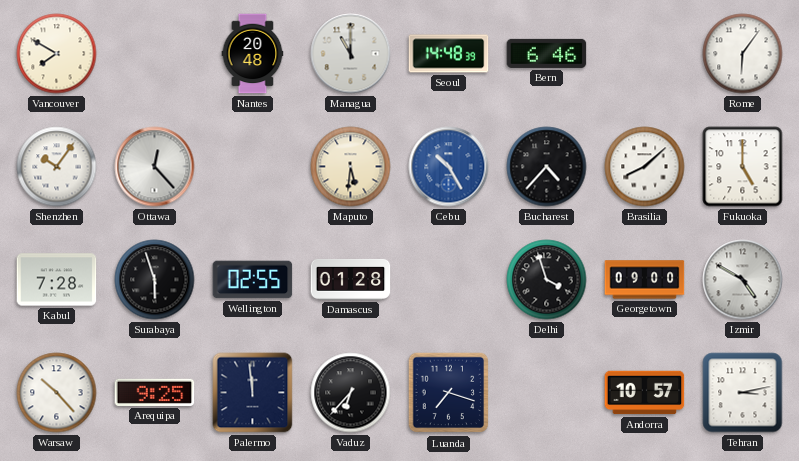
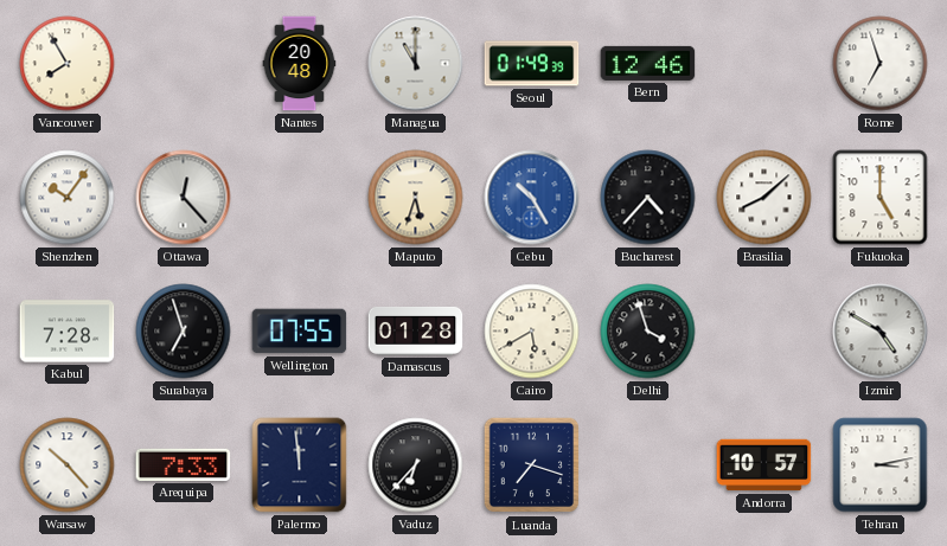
Vancouver: 7:50 -> 7:55 (68, 64)
Seoul: 14:48 -> 01:49 (532, 64)
Bern: 6:46 -> 12:46 (648, 63)
Rome: 6:06 -> 6:57 (881, 64)
Maputo: 5:31 -> 5:33 (416, 198)
Surabaya: 5:57 -> 6:57 (184, 332)
Wellington: 02:55 -> 07:55 (300, 332)
Cairo: none -> 5:40 (532, 332)
Georgetown: 09:00 -> none (645, 280)
Arequipa: 9:25 -> 7:33 (184, 464)
